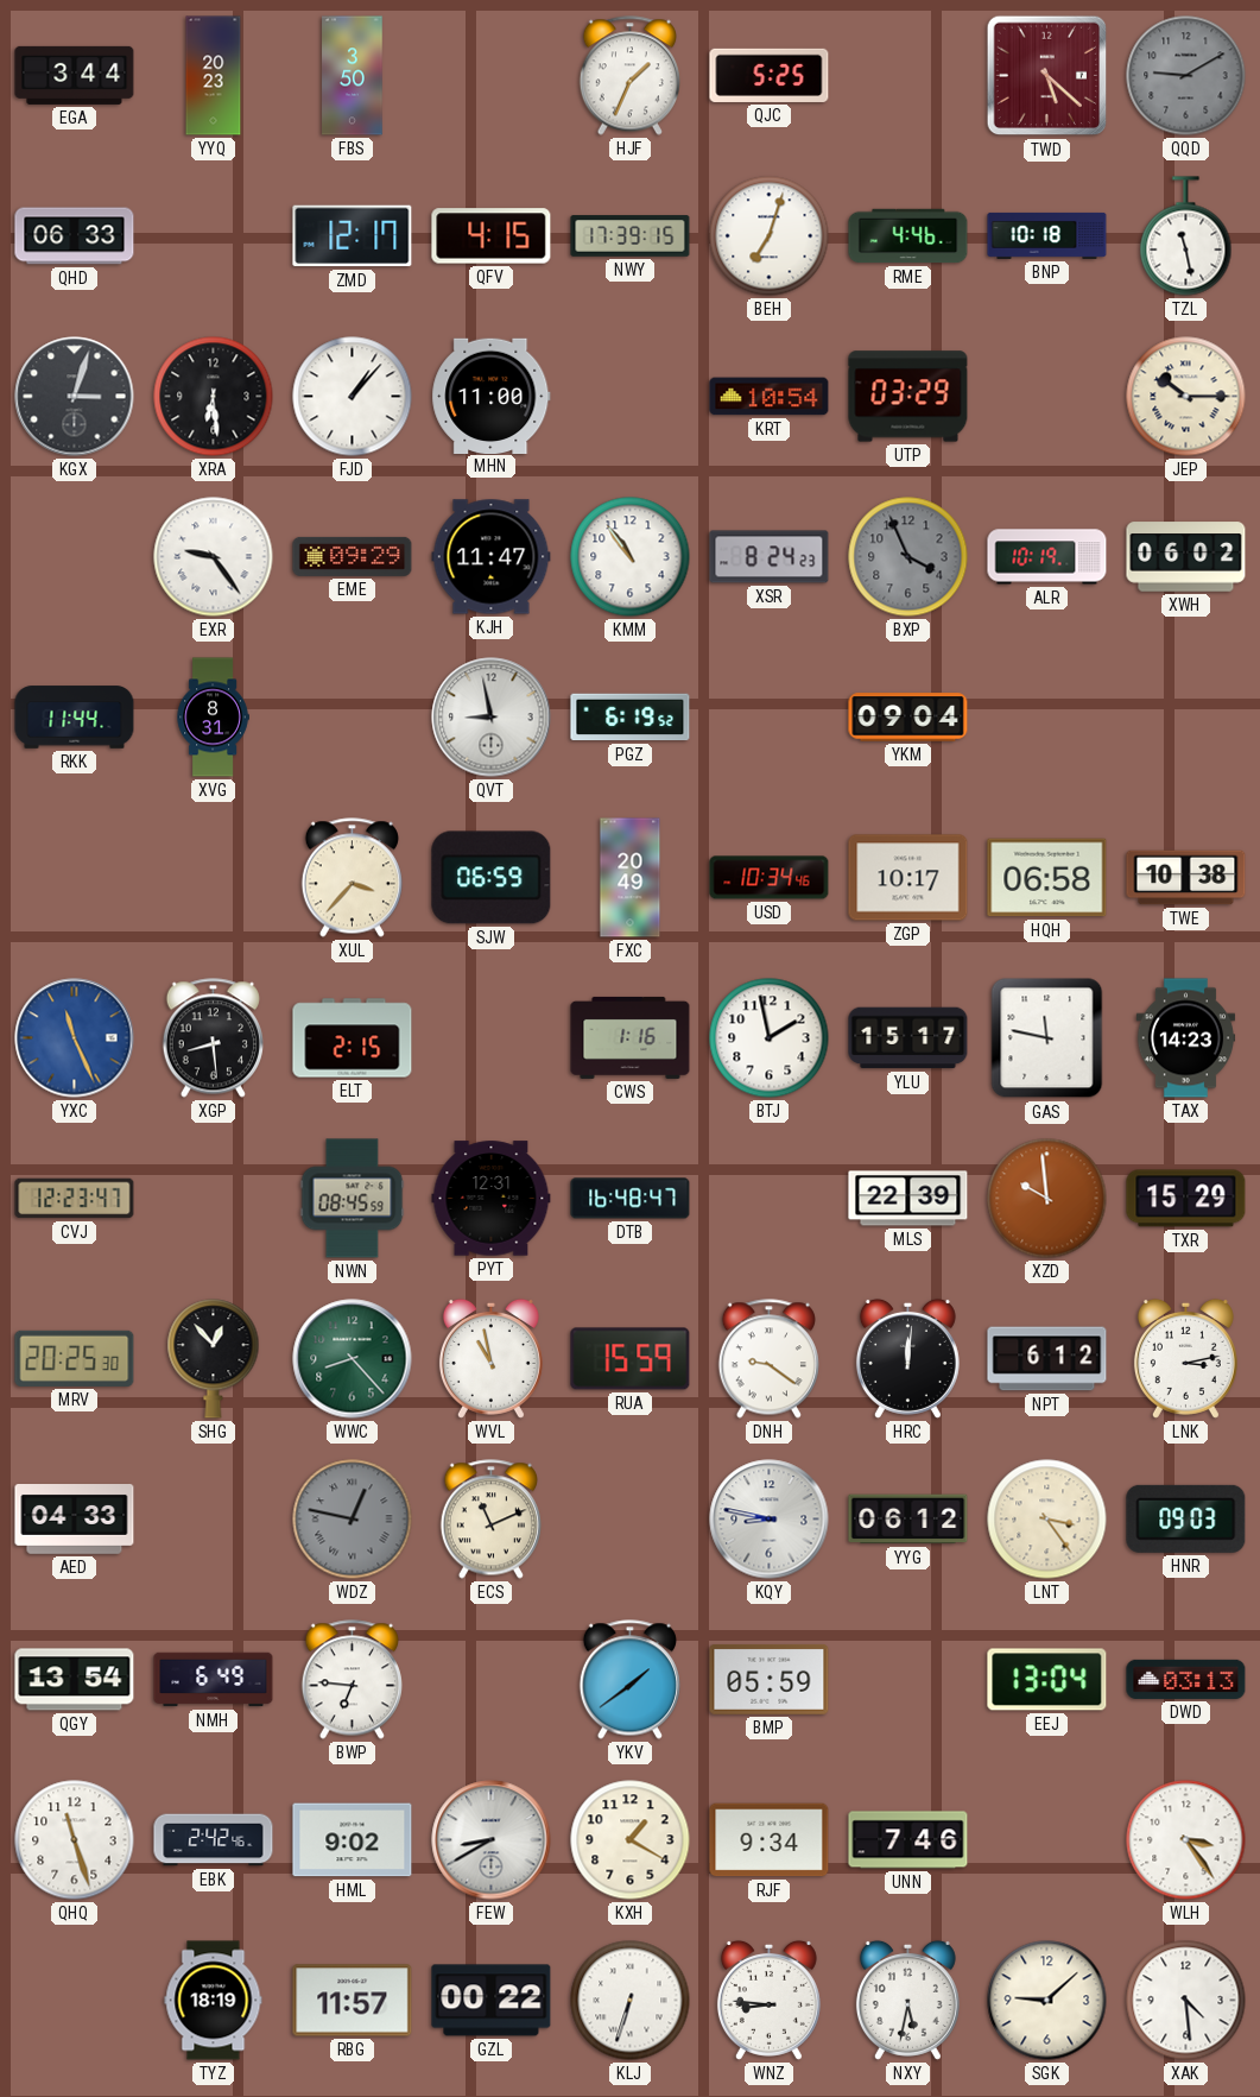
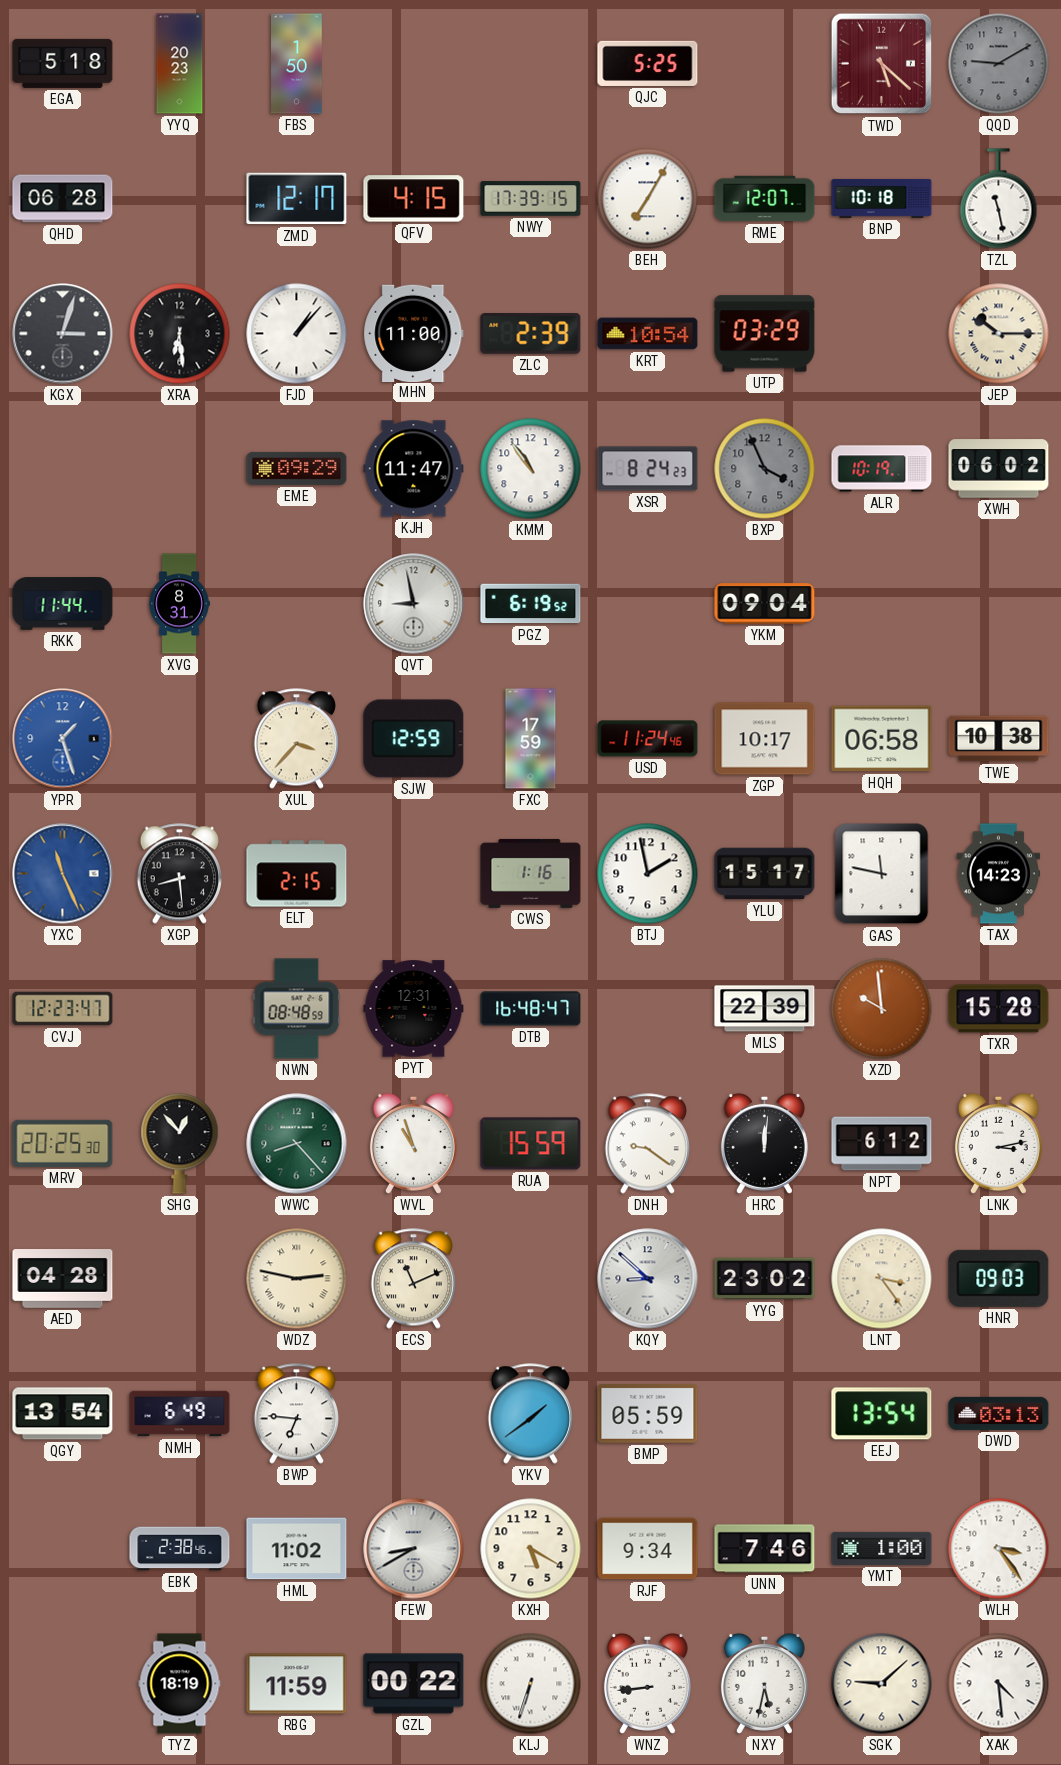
EGA: 3:44 -> 5:18 (63, 63)
FBS: 3:50 -> 1:50 (297, 64)
HJF: 1:34 -> none (629, 76)
QHD: 06:33 -> 06:28 (63, 199)
BEH: 7:03 -> 7:05 (648, 199)
RME: 4:46 -> 12:07 (765, 199)
ZLC: none -> 2:39 (531, 334)
EXR: 9:24 -> none (214, 557)
YPR: none -> 1:27 (63, 739)
SJW: 06:59 -> 12:59 (414, 739)
FXC: 20:49 -> 17:59 (531, 739)
USD: 10:34 -> 11:24 (648, 739)
NWN: 08:45 -> 08:48 (297, 1009)
TXR: 15:29 -> 15:28 (999, 1009)
WVL: 10:58 -> 10:57 (413, 1143)
AED: 04:33 -> 04:28 (63, 1279)
WDZ: 12:47 -> 2:47 (297, 1279)
WDZ dial: grey -> cream (297, 1279)
KQY: 8:47 -> 8:52 (648, 1279)
YYG: 06:12 -> 23:02 (765, 1279)
EEJ: 13:04 -> 13:54 (882, 1414)
QHQ: 11:27 -> none (75, 1840)
EBK: 2:42 -> 2:38 (180, 1549)
HML: 9:02 -> 11:02 (297, 1549)
KXH: 1:20 -> 5:20 (531, 1549)
YMT: none -> 1:00 (882, 1548)
RBG: 11:57 -> 11:59 (297, 1684)
WNZ: 8:46 -> 8:44 (647, 1683)
